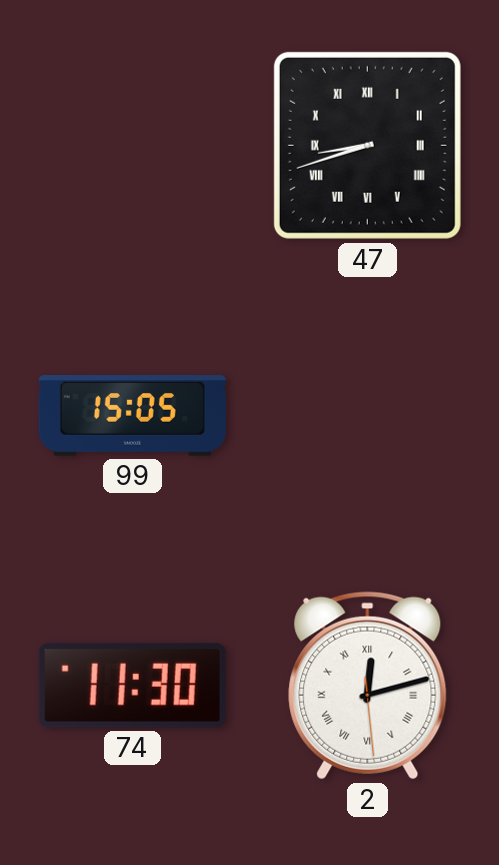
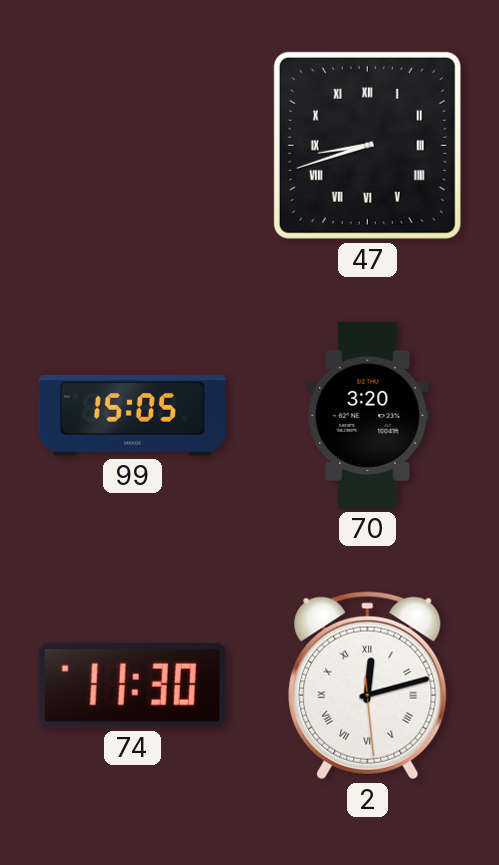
70: none -> 3:20 (368, 415)
